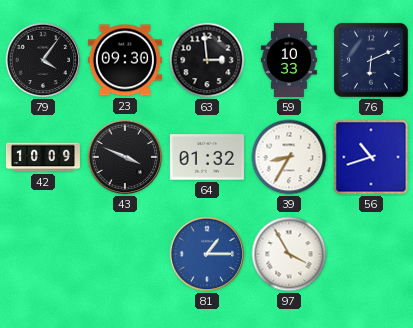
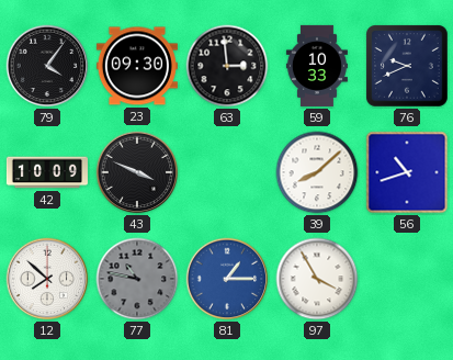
76: 6:11 -> 9:41 (407, 66)
64: 01:32 -> none (207, 157)
39: 8:35 -> 8:08 (317, 172)
12: none -> 7:52 (47, 279)
77: none -> 10:47 (137, 279)
